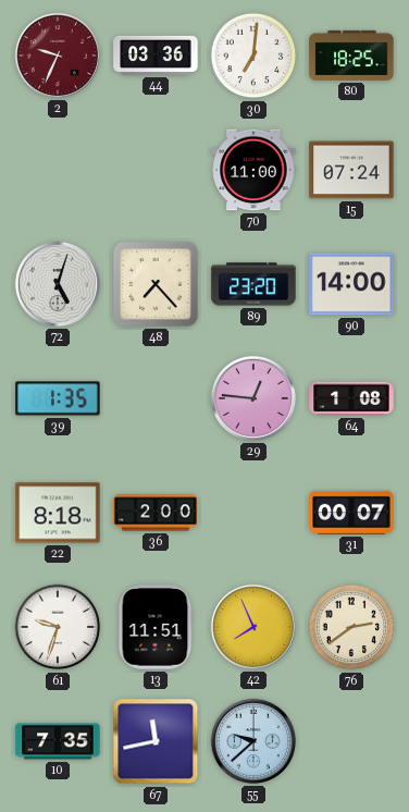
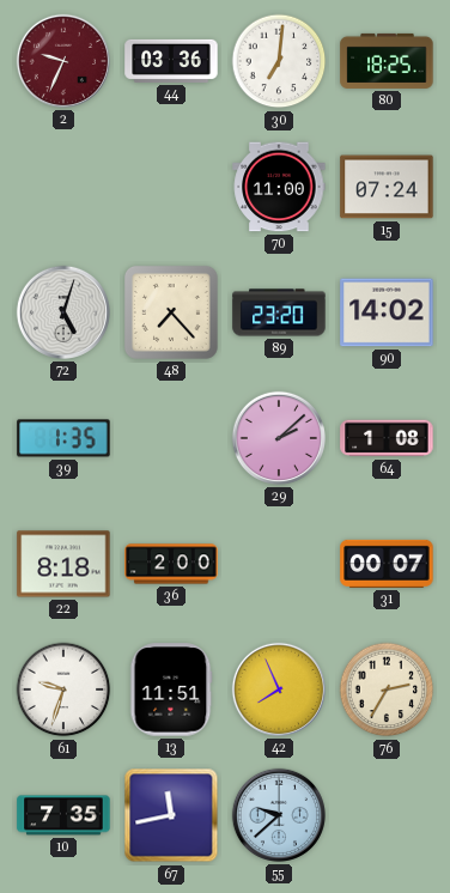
90: 14:00 -> 14:02 (387, 312)
29: 12:46 -> 2:08 (279, 438)
76: 2:39 -> 2:35 (387, 690)
